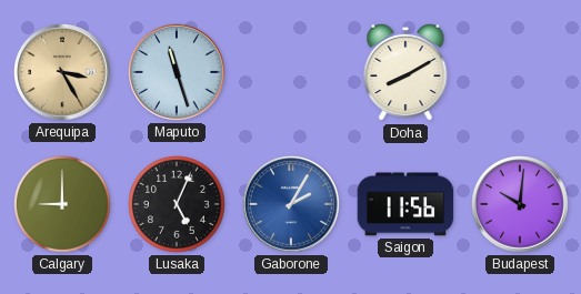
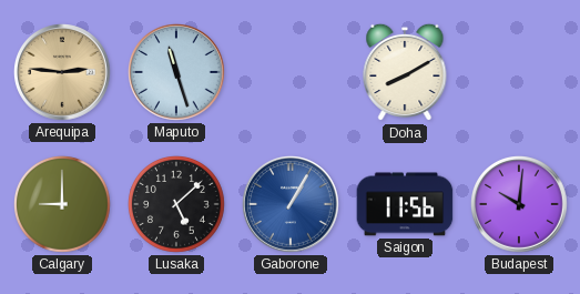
Arequipa: 3:25 -> 2:46 (63, 73)
Lusaka: 5:04 -> 5:08 (177, 205)
Gaborone: 2:05 -> 1:05 (292, 205)
